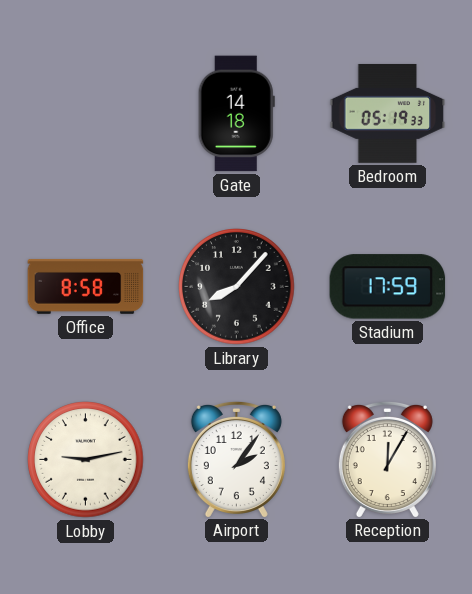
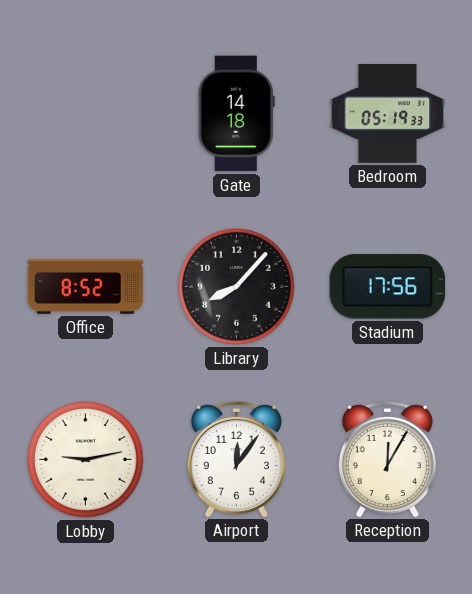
Office: 8:58 -> 8:52 (86, 286)
Stadium: 17:59 -> 17:56 (388, 287)
Airport: 2:06 -> 12:06 (236, 459)
